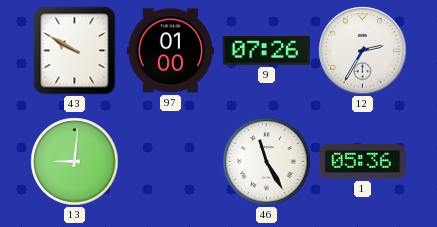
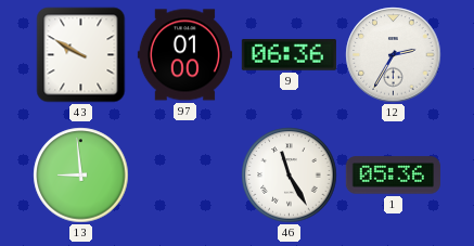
9: 07:26 -> 06:36 (289, 55)
13: 9:01 -> 8:59 (81, 176)
